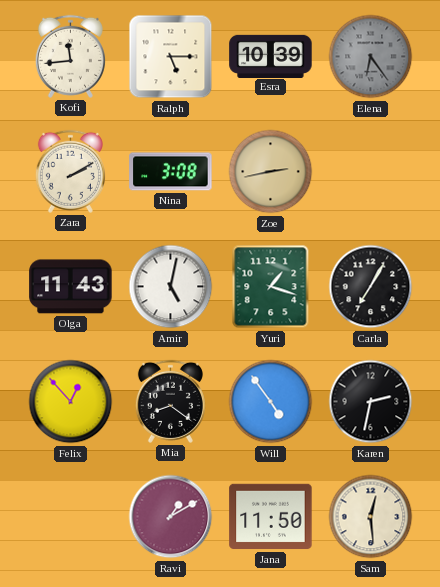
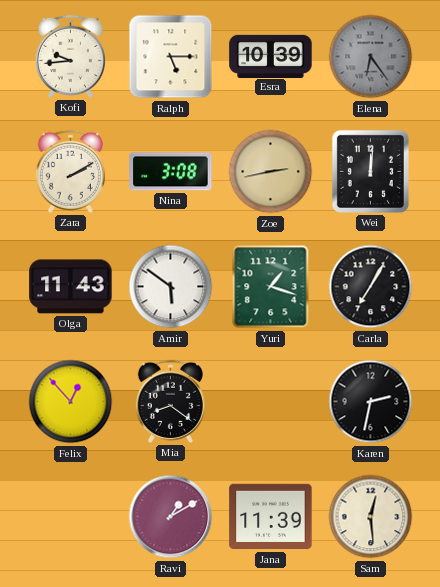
Kofi: 11:44 -> 9:44 (70, 56)
Wei: none -> 12:01 (370, 171)
Amir: 5:02 -> 5:51 (171, 287)
Will: 4:54 -> none (271, 402)
Jana: 11:50 -> 11:39 (271, 517)
